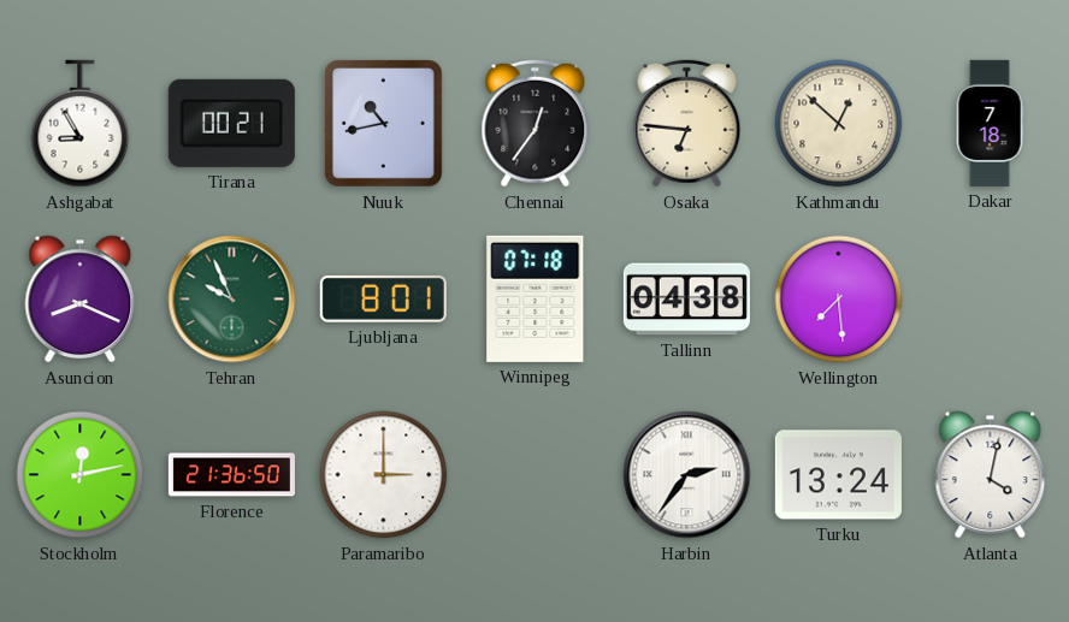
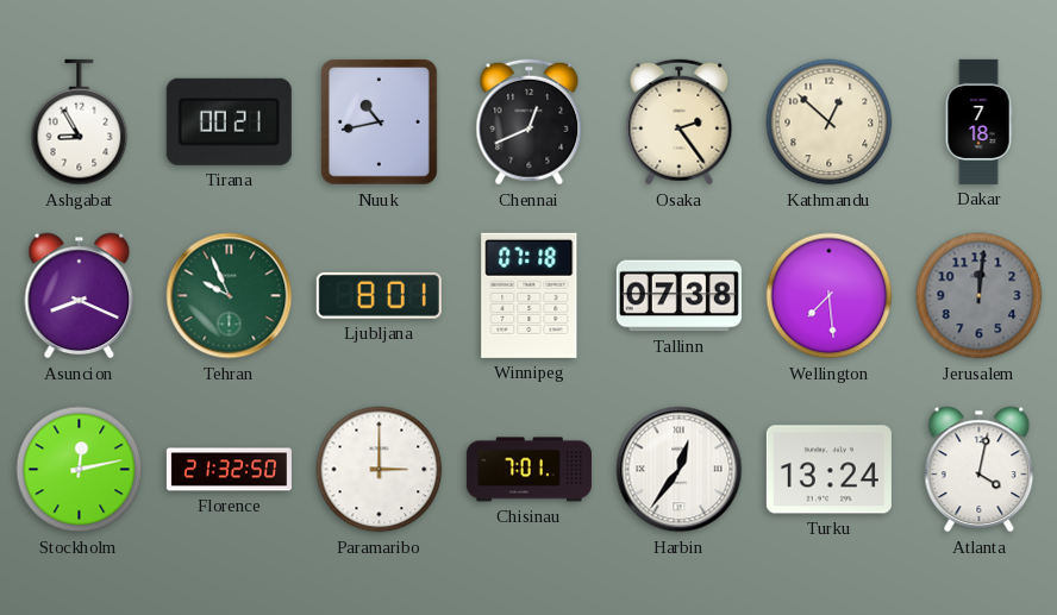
Chennai: 12:36 -> 12:41 (530, 123)
Osaka: 6:46 -> 2:24 (680, 123)
Tallinn: 04:38 -> 07:38 (678, 296)
Jerusalem: none -> 12:01 (980, 296)
Florence: 21:36 -> 21:32 (229, 470)
Chisinau: none -> 7:01 (528, 470)
Harbin: 2:36 -> 12:36 (680, 470)
